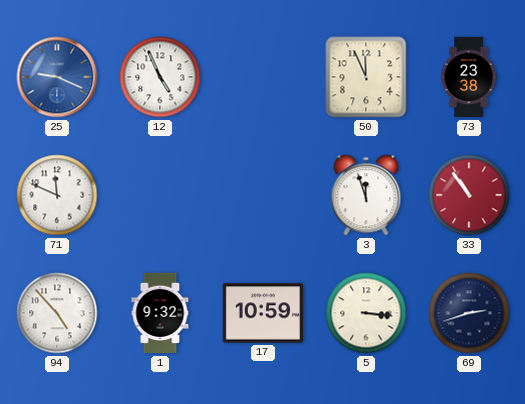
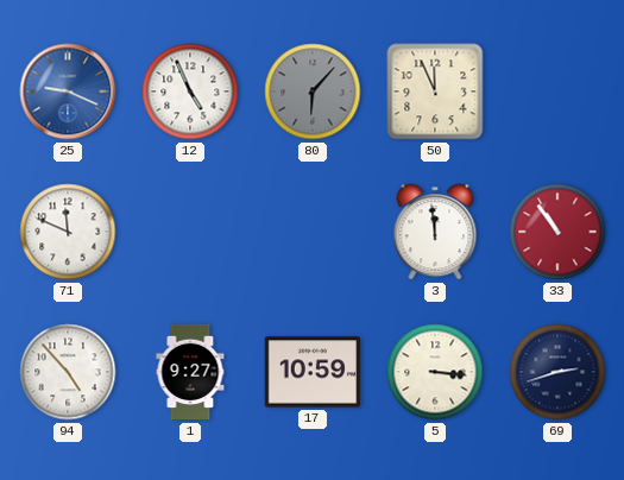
80: none -> 6:07 (313, 91)
73: 23:38 -> none (469, 77)
3: 11:57 -> 11:59 (435, 232)
1: 9:32 -> 9:27 (190, 372)
